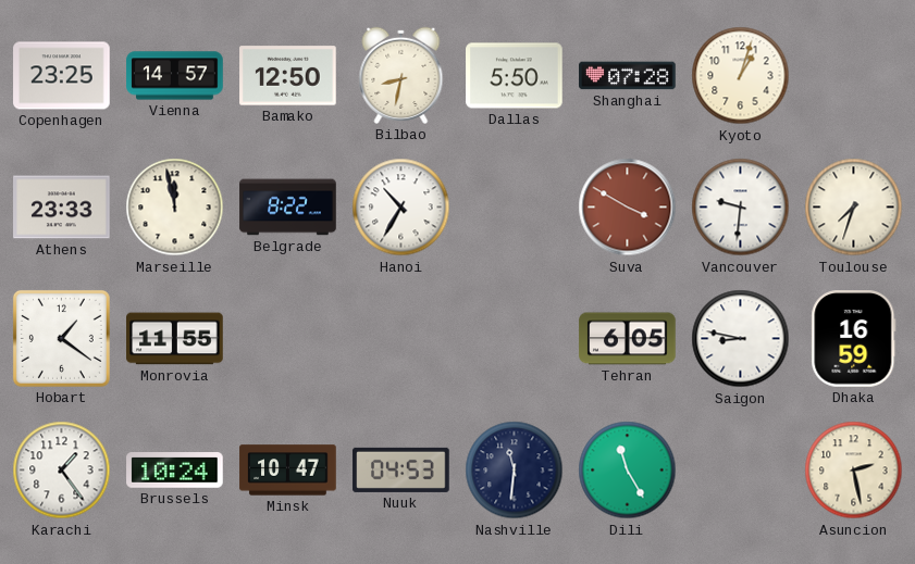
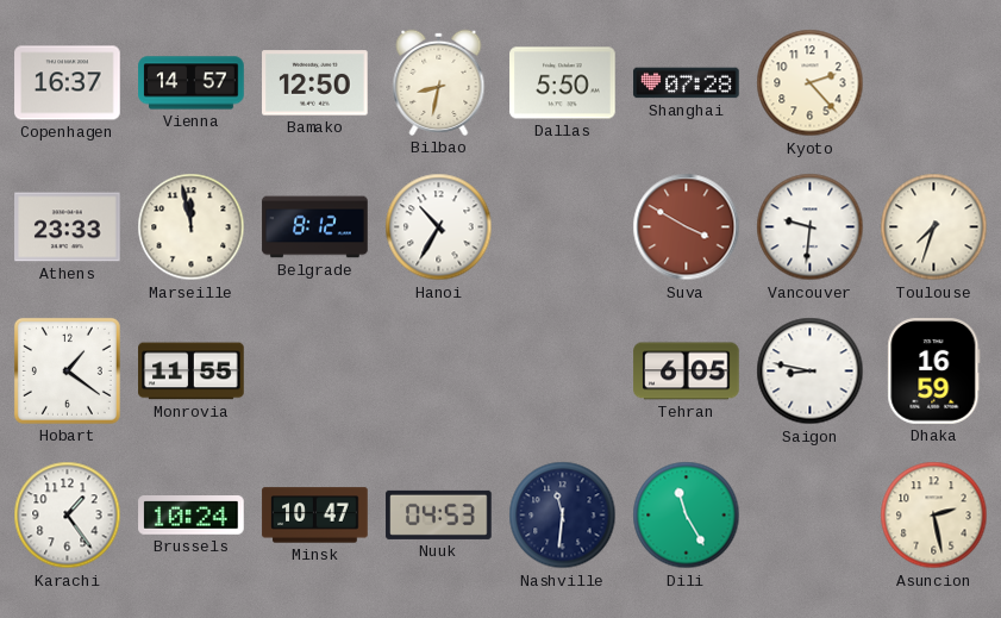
Copenhagen: 23:25 -> 16:37 (68, 83)
Kyoto: 1:03 -> 2:23 (811, 83)
Belgrade: 8:22 -> 8:12 (315, 227)
